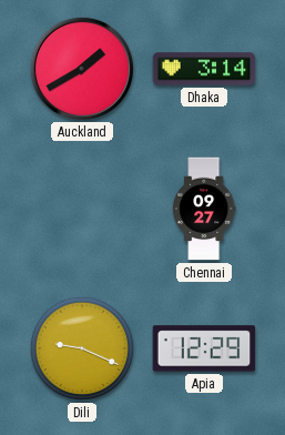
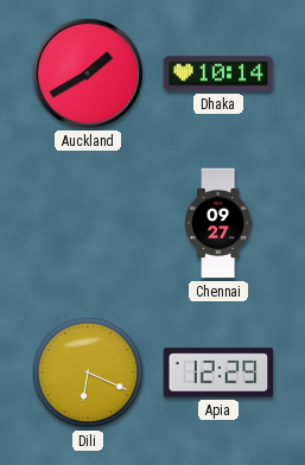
Dhaka: 3:14 -> 10:14 (218, 74)
Dili: 9:19 -> 6:19 (88, 372)
